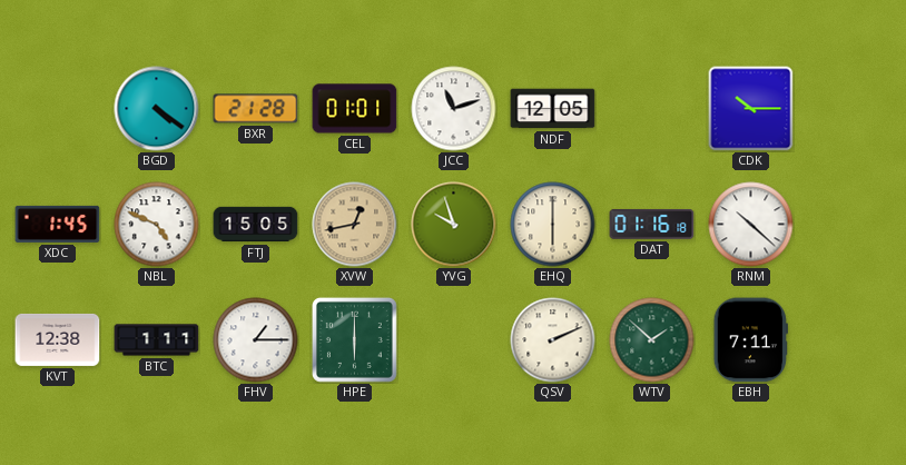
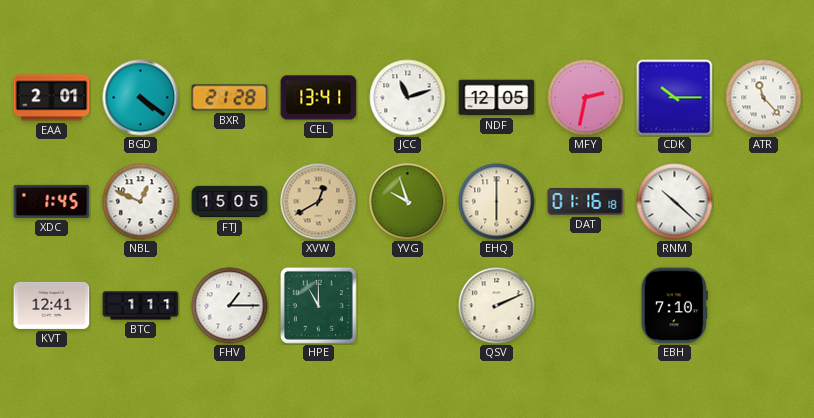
EAA: none -> 2:01 (52, 98)
CEL: 01:01 -> 13:41 (319, 98)
MFY: none -> 2:32 (586, 98)
ATR: none -> 11:23 (764, 98)
NBL: 4:49 -> 12:49 (141, 202)
XVW: 12:43 -> 12:40 (319, 202)
KVT: 12:38 -> 12:41 (52, 305)
HPE: 6:00 -> 11:00 (318, 305)
WTV: 1:52 -> none (652, 340)
EBH: 7:11 -> 7:10 (674, 306)
